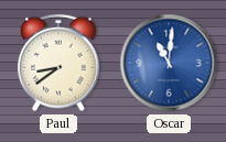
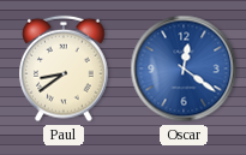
Oscar: 11:01 -> 12:21 (184, 68)
